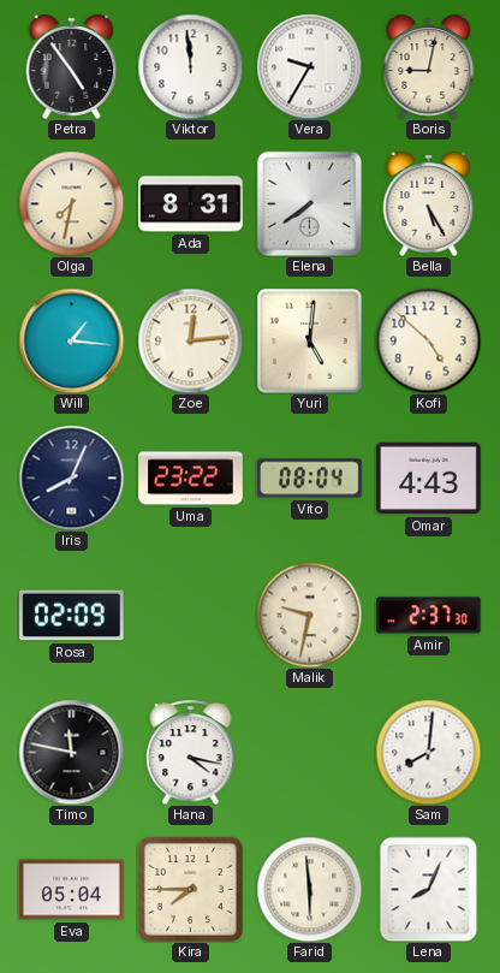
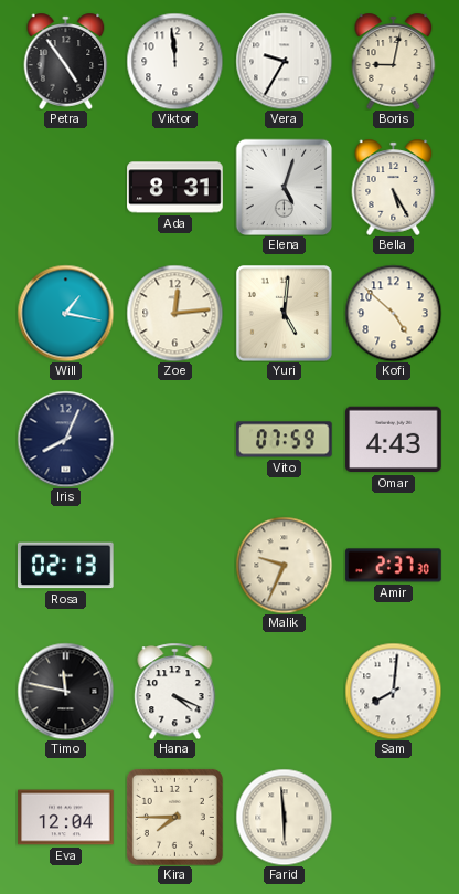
Olga: 7:32 -> none (71, 203)
Elena: 7:39 -> 5:03 (284, 187)
Will: 1:16 -> 1:17 (65, 313)
Uma: 23:22 -> none (191, 479)
Vito: 08:04 -> 07:59 (285, 440)
Rosa: 02:09 -> 02:13 (66, 566)
Malik: 9:32 -> 9:34 (284, 565)
Hana: 4:17 -> 4:19 (175, 691)
Eva: 05:04 -> 12:04 (66, 818)
Lena: 8:04 -> none (429, 889)
